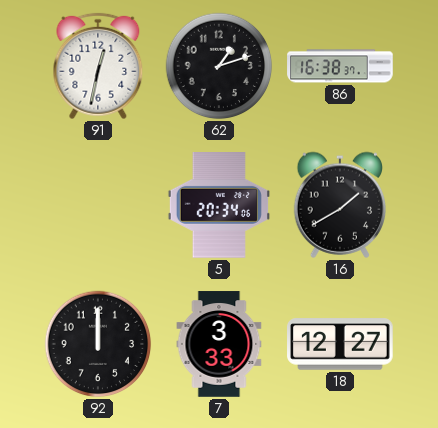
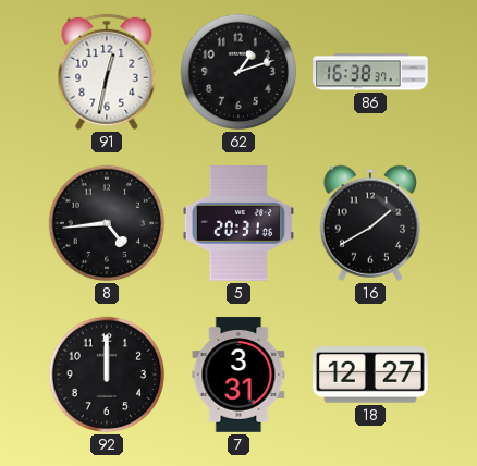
8: none -> 4:44 (107, 223)
5: 20:34 -> 20:31 (238, 224)
7: 3:33 -> 3:31 (238, 375)
